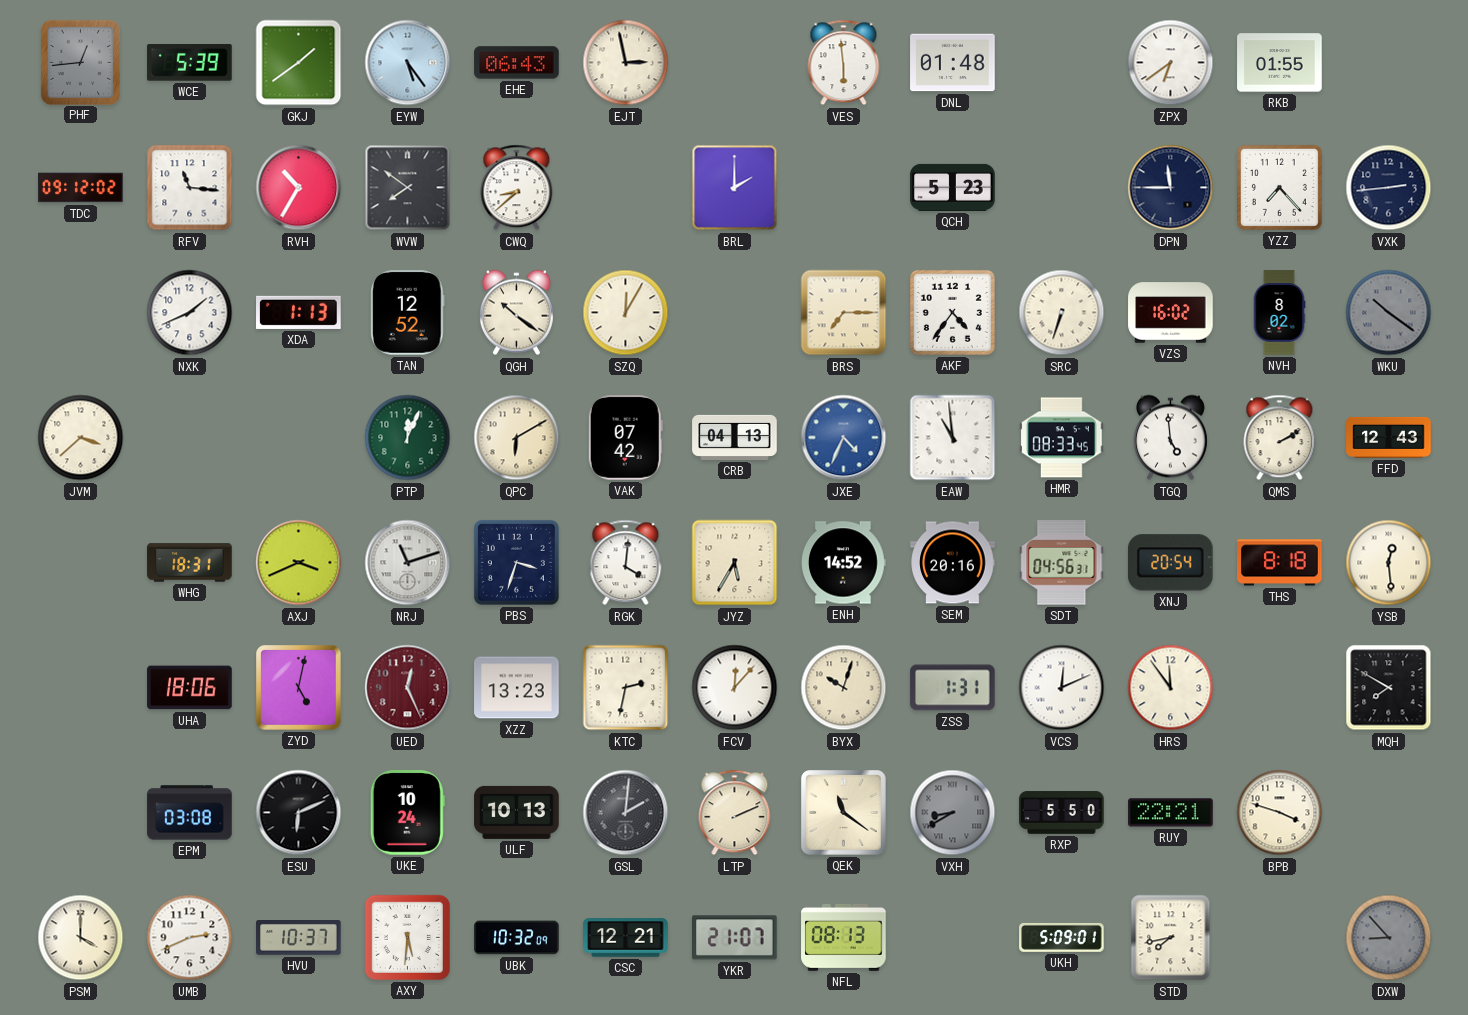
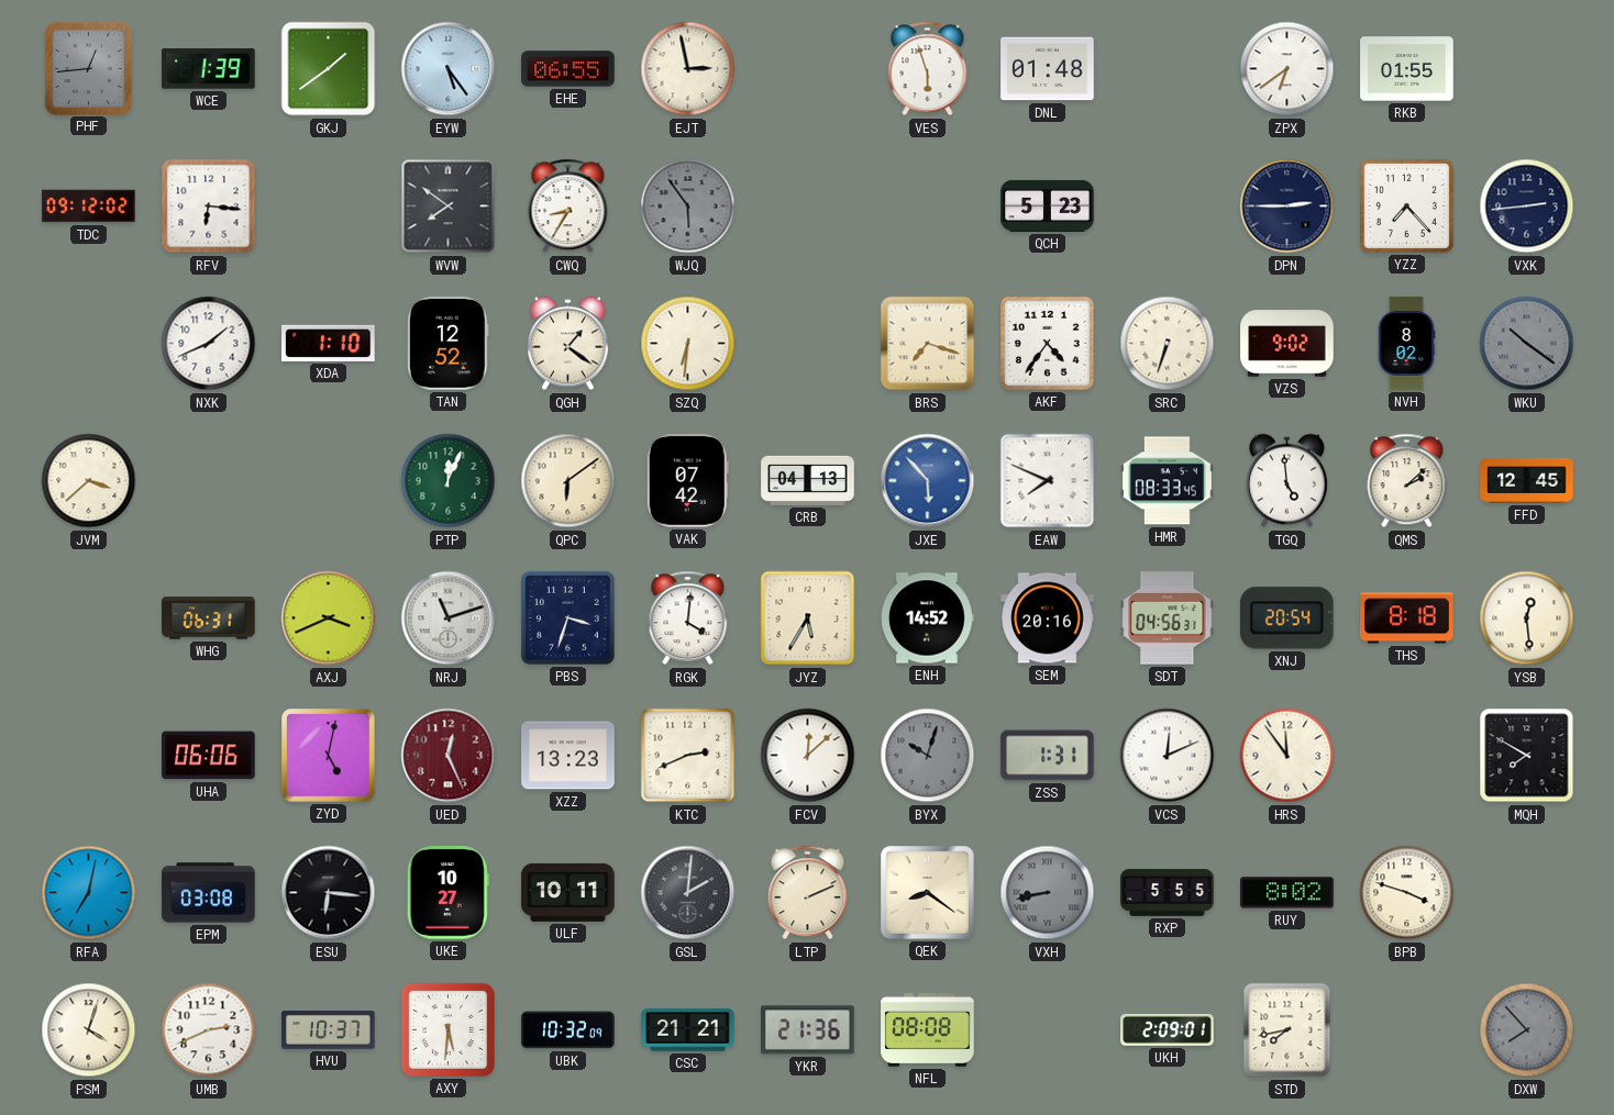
WCE: 5:39 -> 1:39 (209, 69)
EHE: 06:43 -> 06:55 (568, 69)
VES: 5:59 -> 5:57 (928, 69)
RFV: 11:16 -> 6:16 (209, 207)
RVH: 10:35 -> none (299, 188)
CWQ: 8:38 -> 8:35 (568, 207)
WJQ: none -> 5:54 (688, 207)
BRL: 2:00 -> none (735, 188)
DPN: 11:45 -> 2:45 (1287, 207)
XDA: 1:13 -> 1:10 (329, 343)
QGH: 10:21 -> 1:21 (567, 344)
SZQ: 12:05 -> 6:31 (688, 344)
BRS: 7:15 -> 7:18 (928, 344)
VZS: 16:02 -> 9:02 (1287, 344)
QPC: 6:10 -> 6:09 (568, 481)
JXE: 4:34 -> 5:53 (928, 481)
EAW: 10:59 -> 7:49 (1048, 481)
QMS: 2:10 -> 2:08 (1407, 481)
FFD: 12:43 -> 12:45 (1527, 480)
WHG: 18:31 -> 06:31 (209, 618)
UHA: 18:06 -> 06:06 (209, 756)
KTC: 2:32 -> 2:41 (688, 756)
FCV: 12:07 -> 12:08 (808, 756)
BYX dial: cream -> grey (928, 756)
RFA: none -> 7:02 (89, 893)
ESU: 6:11 -> 6:16 (329, 893)
UKE: 10:24 -> 10:27 (447, 893)
ULF: 10:13 -> 10:11 (568, 892)
QEK: 11:21 -> 8:21 (928, 893)
VXH: 8:40 -> 8:43 (1048, 893)
RXP: 5:50 -> 5:55 (1168, 893)
RUY: 22:21 -> 8:02 (1287, 893)
PSM: 4:00 -> 4:03 (89, 1030)
CSC: 12:21 -> 21:21 (688, 1030)
YKR: 21:07 -> 21:36 (808, 1030)
NFL: 08:13 -> 08:08 (928, 1029)
UKH: 5:09 -> 2:09 (1168, 1029)
DXW: 8:53 -> 7:53 (1527, 1030)
